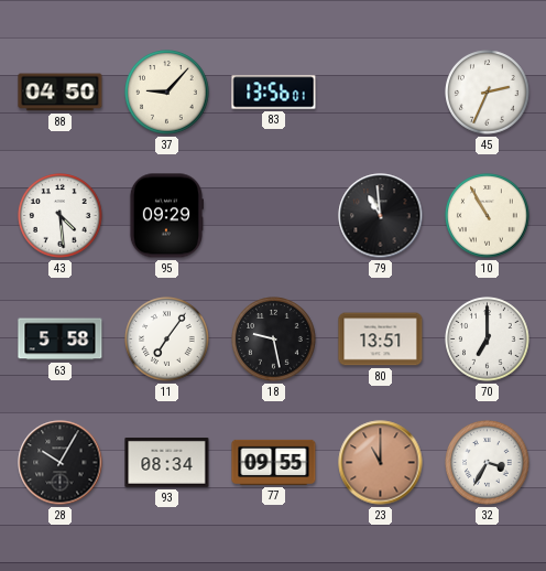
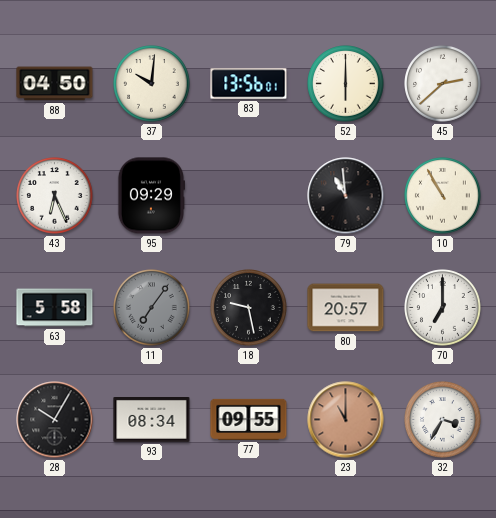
37: 9:07 -> 10:01 (152, 84)
52: none -> 6:00 (346, 84)
45: 2:34 -> 2:38 (443, 84)
43: 4:29 -> 6:26 (55, 196)
11 dial: white -> grey (152, 308)
80: 13:51 -> 20:57 (346, 308)
